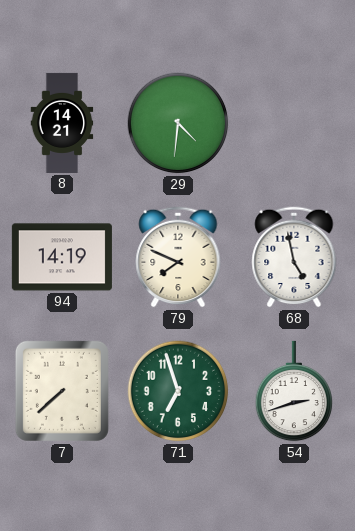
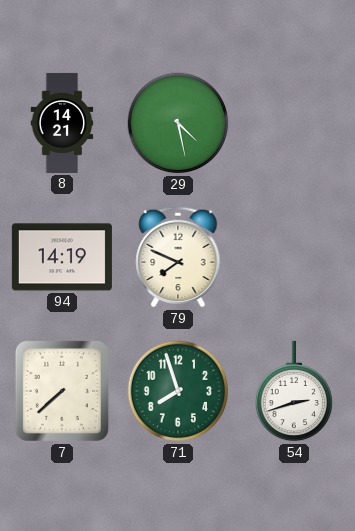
29: 4:31 -> 4:28 (178, 123)
68: 4:58 -> none (294, 257)
71: 6:57 -> 7:57 (178, 391)
